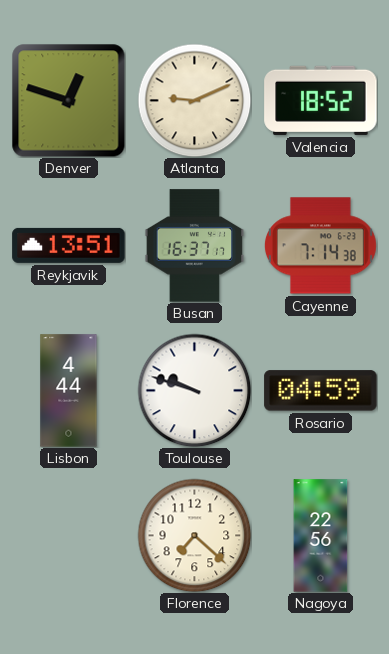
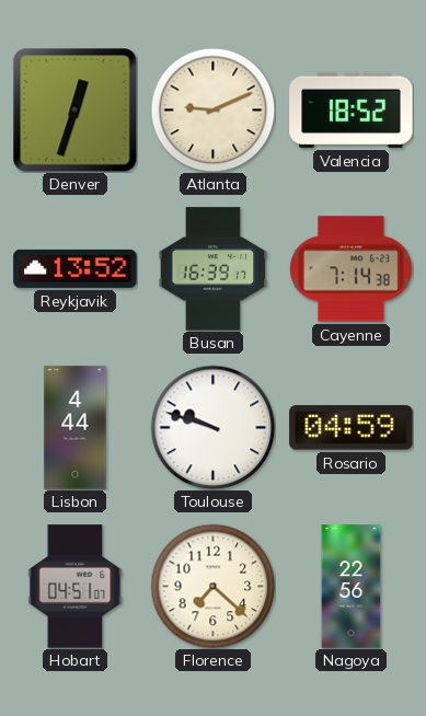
Denver: 12:48 -> 12:33 (74, 109)
Reykjavik: 13:51 -> 13:52 (76, 268)
Busan: 16:37 -> 16:39 (214, 269)
Hobart: none -> 04:51 (76, 587)
